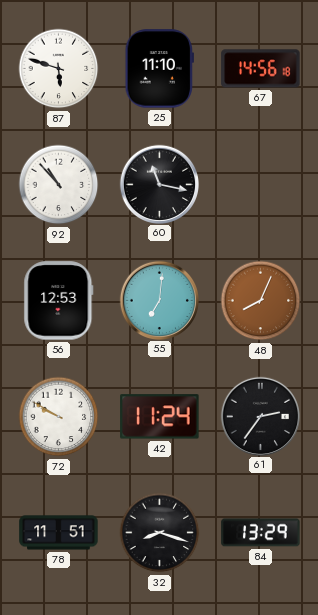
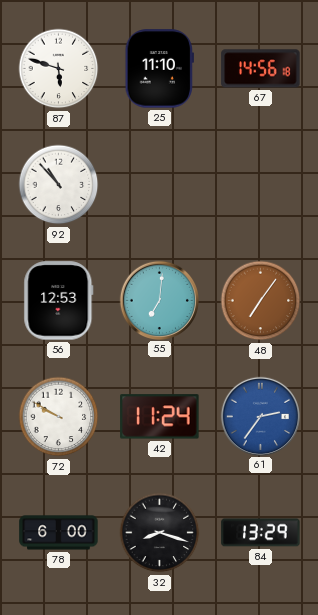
60: 11:17 -> none (159, 184)
48: 8:04 -> 7:06 (261, 301)
61 dial: black -> blue (260, 416)
78: 11:51 -> 6:00 (59, 533)
